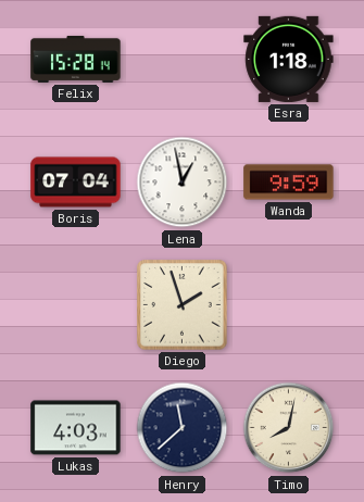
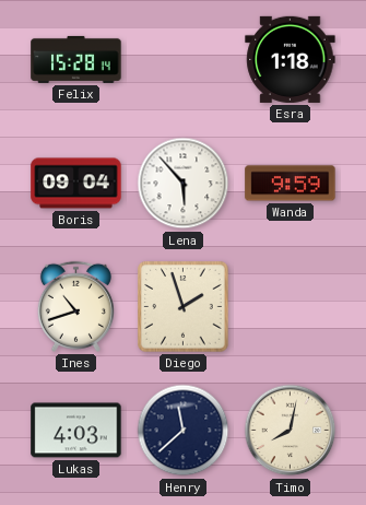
Boris: 07:04 -> 09:04 (76, 184)
Lena: 12:58 -> 5:53 (184, 184)
Ines: none -> 10:42 (75, 306)
